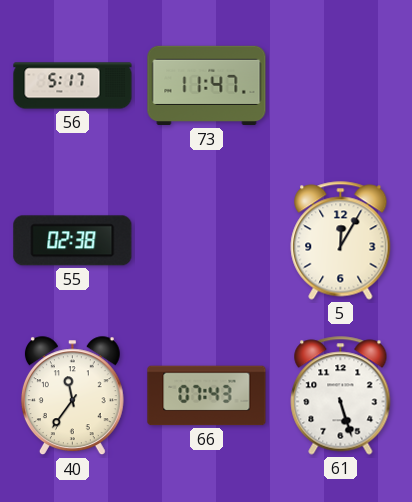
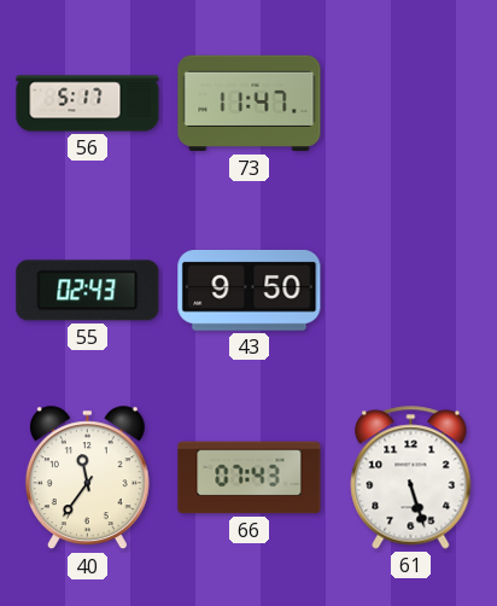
55: 02:38 -> 02:43 (88, 291)
43: none -> 9:50 (250, 291)
5: 12:05 -> none (341, 241)
